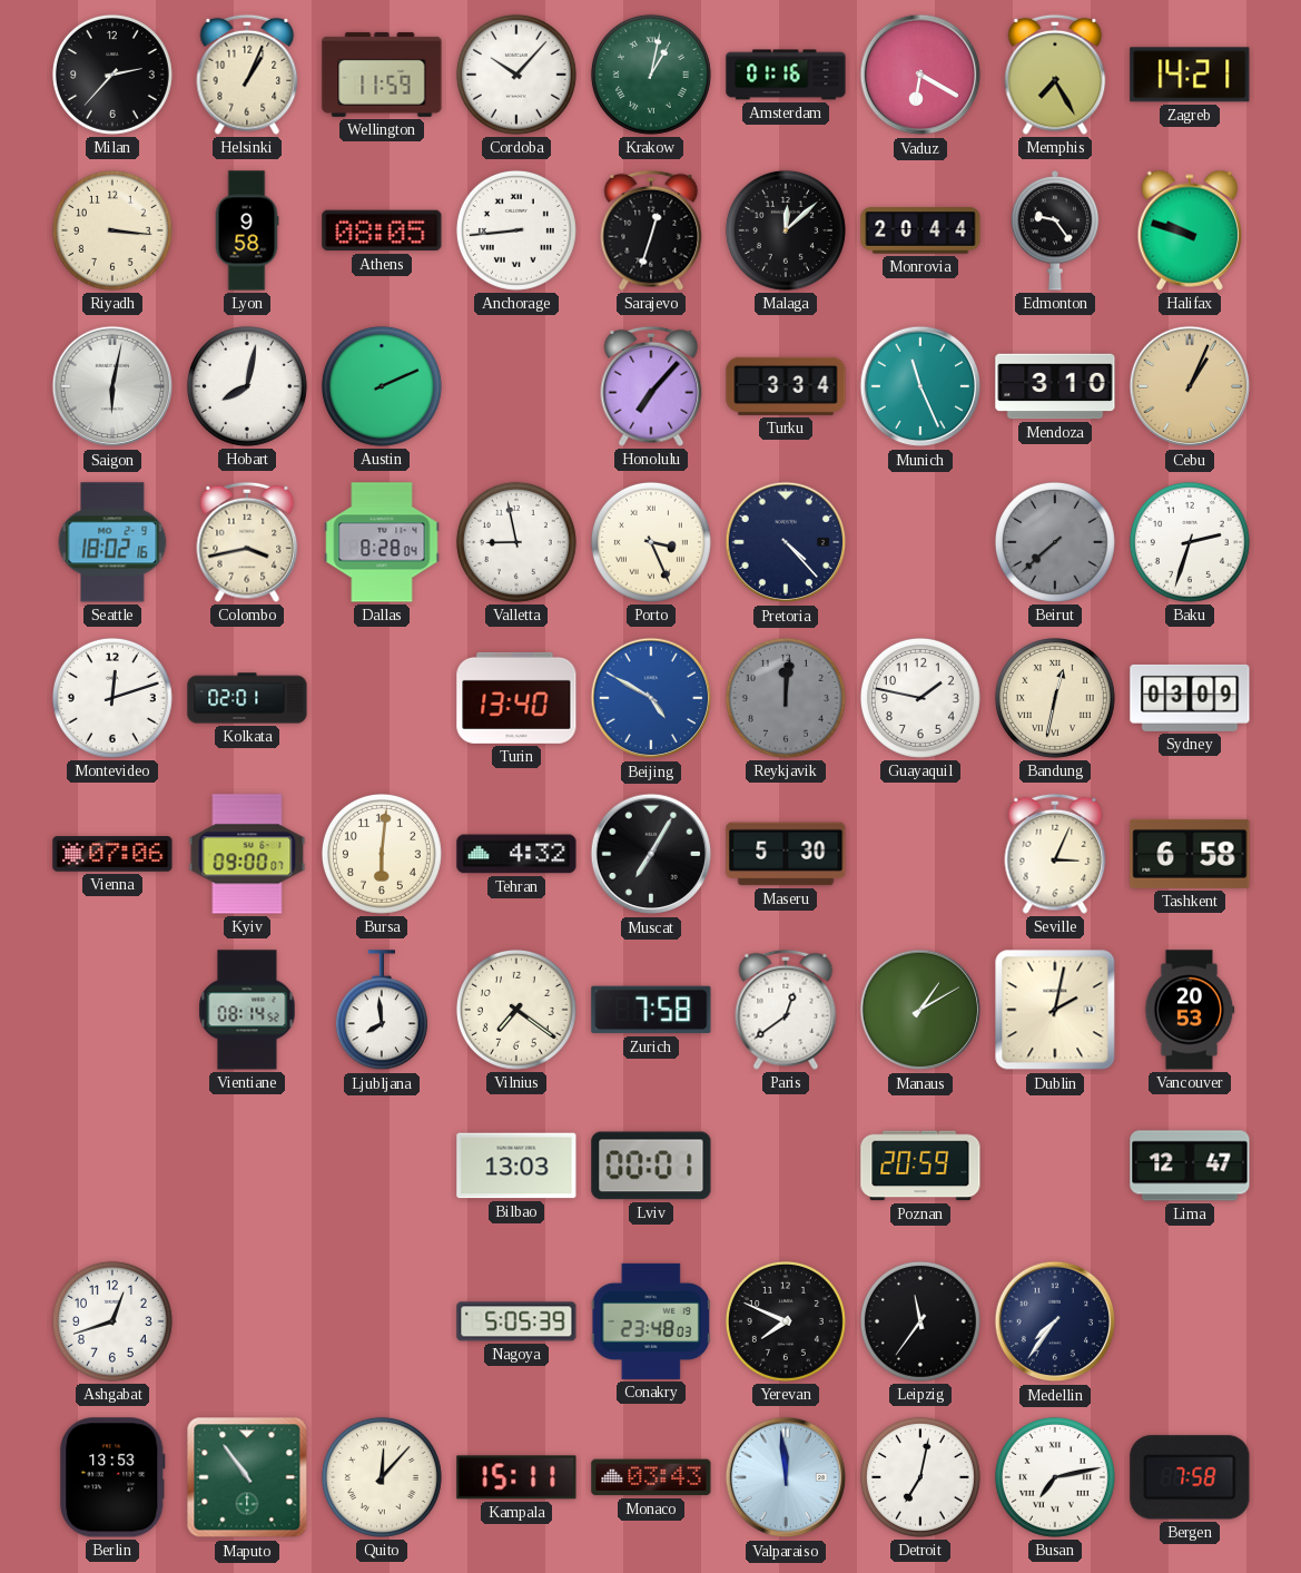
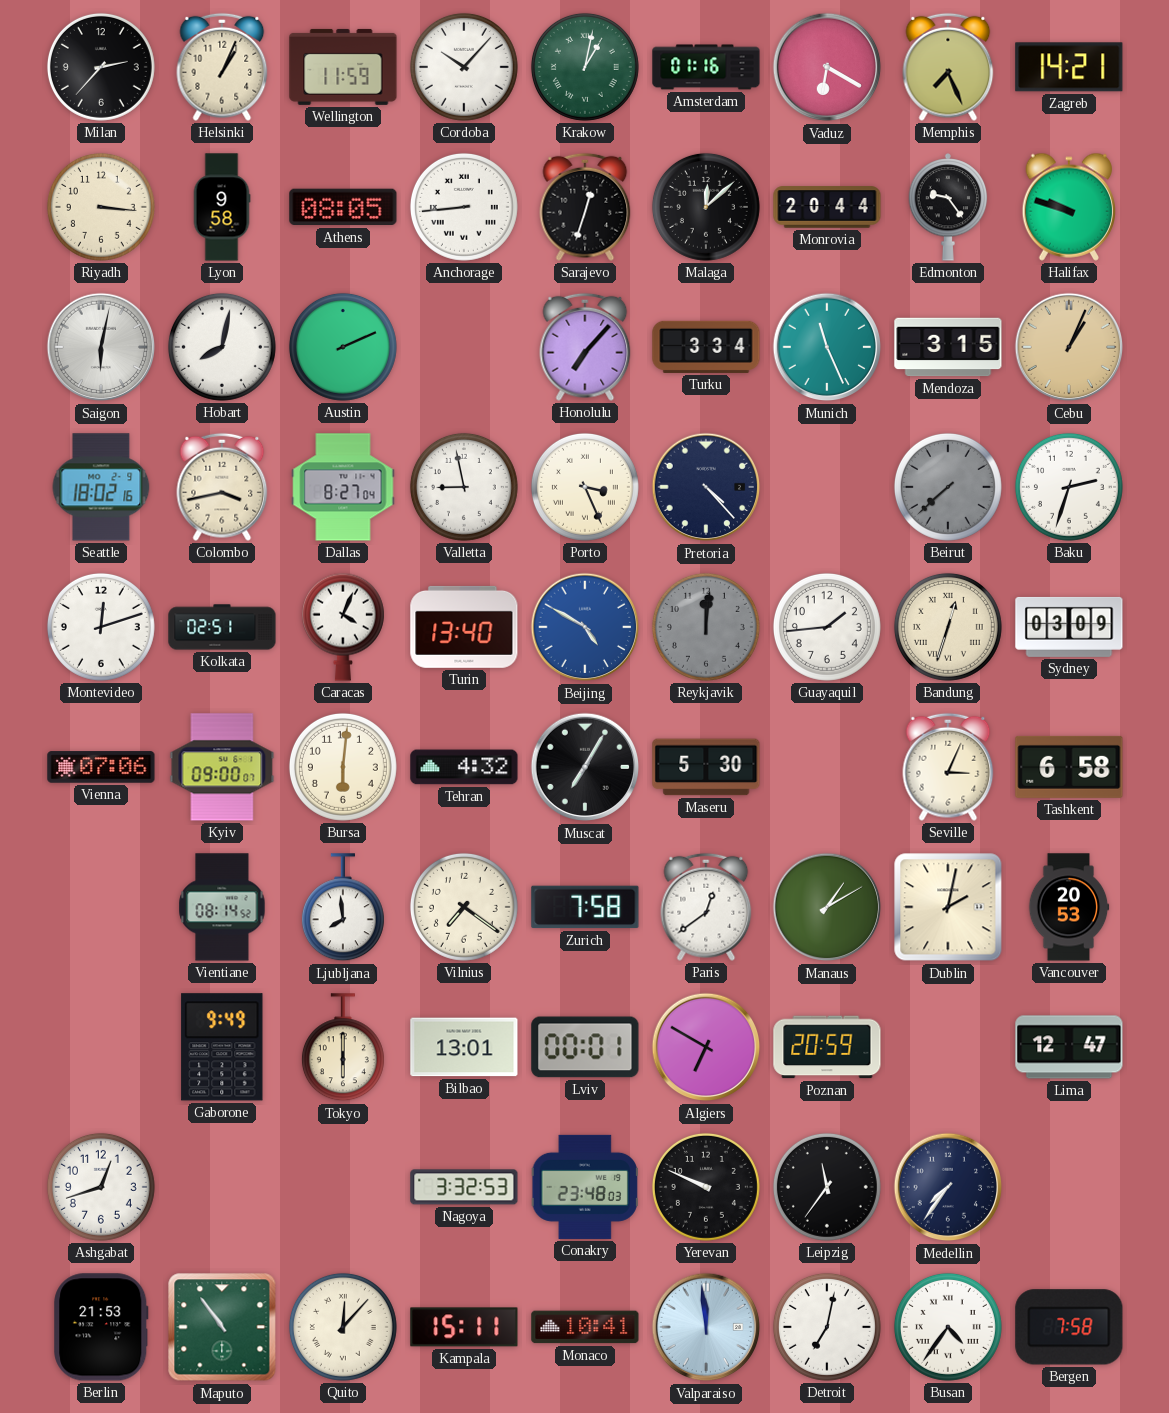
Memphis: 7:25 -> 7:26 (948, 67)
Mendoza: 3:10 -> 3:15 (948, 347)
Dallas: 8:28 -> 8:27 (343, 487)
Kolkata: 02:01 -> 02:51 (222, 627)
Caracas: none -> 4:04 (343, 627)
Guayaquil: 1:47 -> 1:44 (827, 627)
Bandung: 12:32 -> 12:33 (948, 627)
Gaborone: none -> 9:49 (222, 1047)
Tokyo: none -> 6:00 (343, 1048)
Bilbao: 13:03 -> 13:01 (464, 1047)
Algiers: none -> 6:50 (706, 1047)
Nagoya: 5:05 -> 3:32 (464, 1187)
Yerevan: 7:49 -> 9:49 (706, 1187)
Berlin: 13:53 -> 21:53 (101, 1327)
Monaco: 03:43 -> 10:41 (585, 1327)
Busan: 7:13 -> 4:36 (948, 1327)
